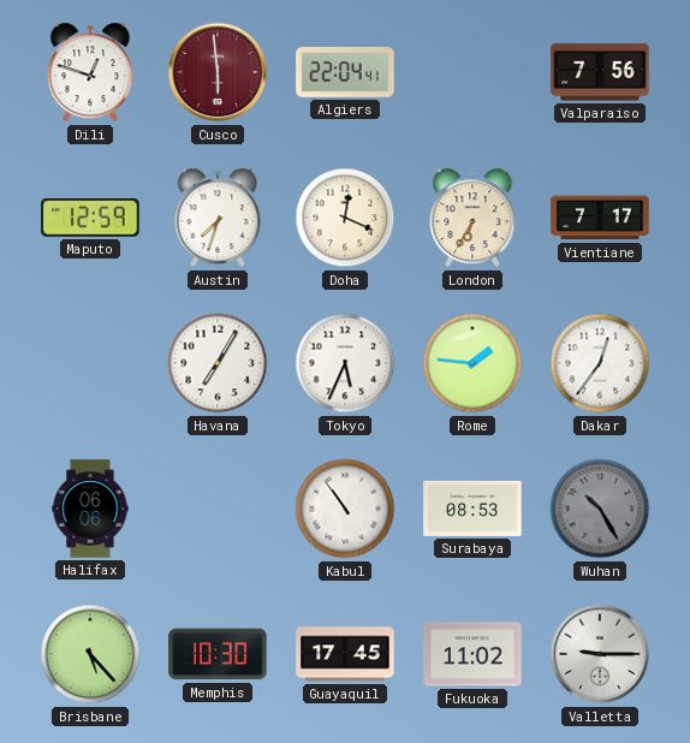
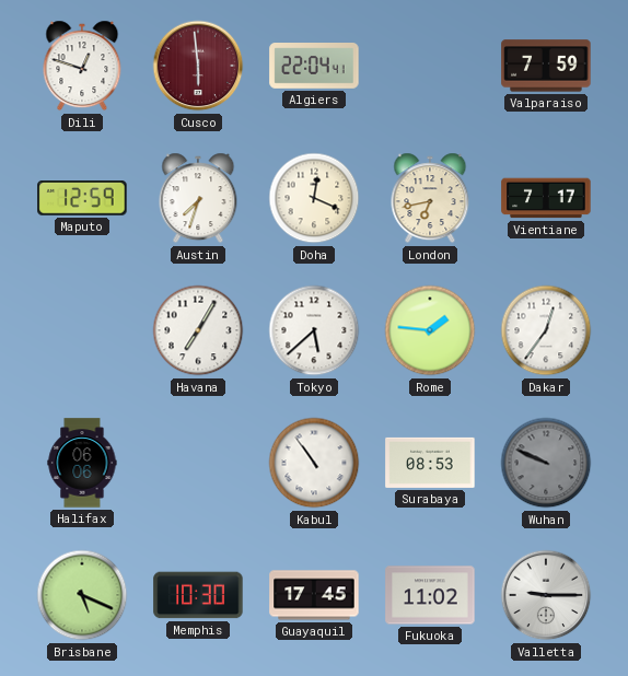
Valparaiso: 7:56 -> 7:59 (546, 66)
London: 6:35 -> 6:43 (430, 198)
Tokyo: 5:34 -> 5:38 (314, 330)
Wuhan: 10:25 -> 9:49 (546, 463)
Brisbane: 5:23 -> 5:19 (82, 595)
